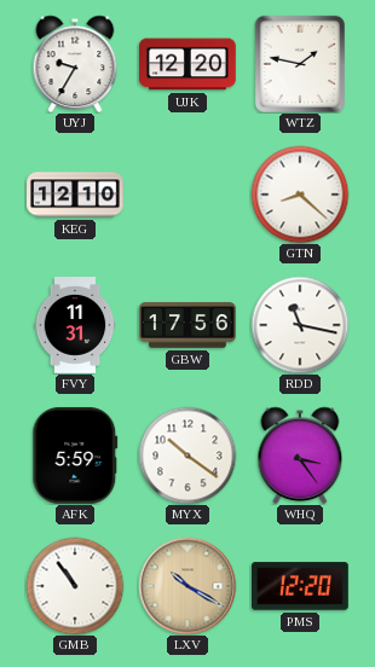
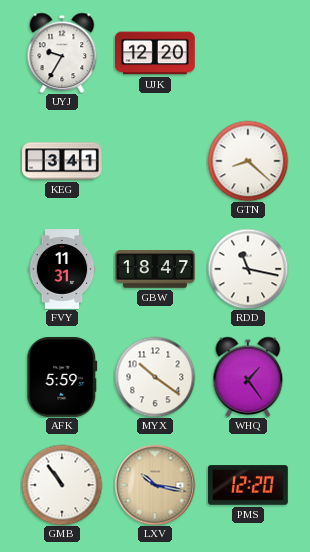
WTZ: 1:47 -> none (300, 64)
KEG: 12:10 -> 3:41 (62, 161)
GBW: 17:56 -> 18:47 (155, 269)
WHQ: 3:24 -> 1:24 (248, 377)
LXV: 10:20 -> 10:17 (155, 485)
